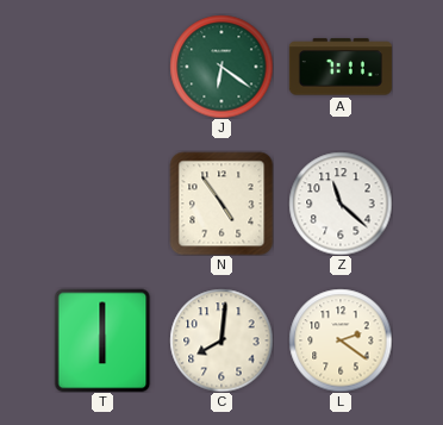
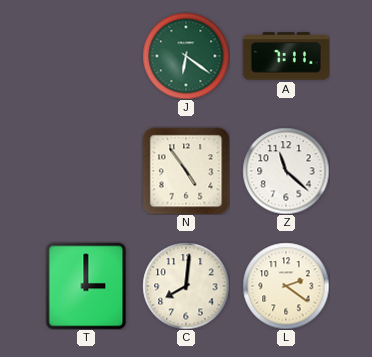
T: 6:00 -> 3:00 (86, 286)
